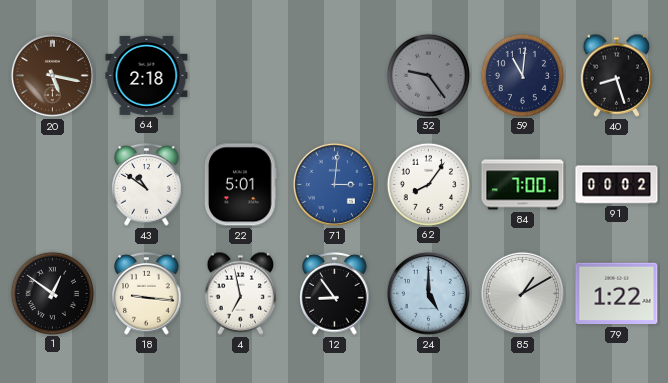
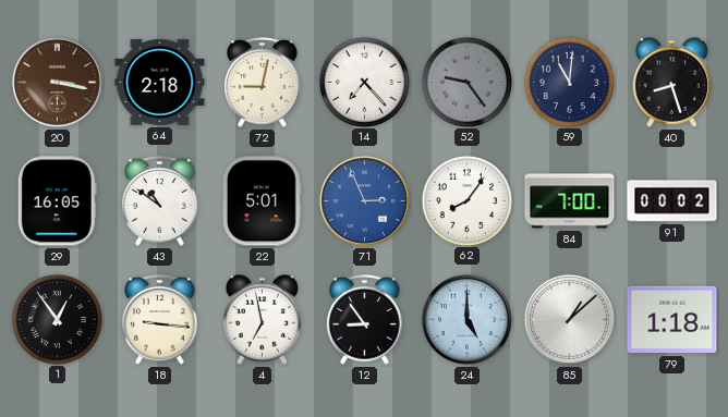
20: 5:17 -> 3:17 (57, 82)
72: none -> 9:02 (263, 83)
14: none -> 7:23 (364, 82)
29: none -> 16:05 (57, 201)
71: 3:01 -> 2:56 (364, 200)
1: 12:51 -> 12:54 (57, 319)
85: 1:10 -> 1:08 (569, 319)
79: 1:22 -> 1:18 (672, 320)
